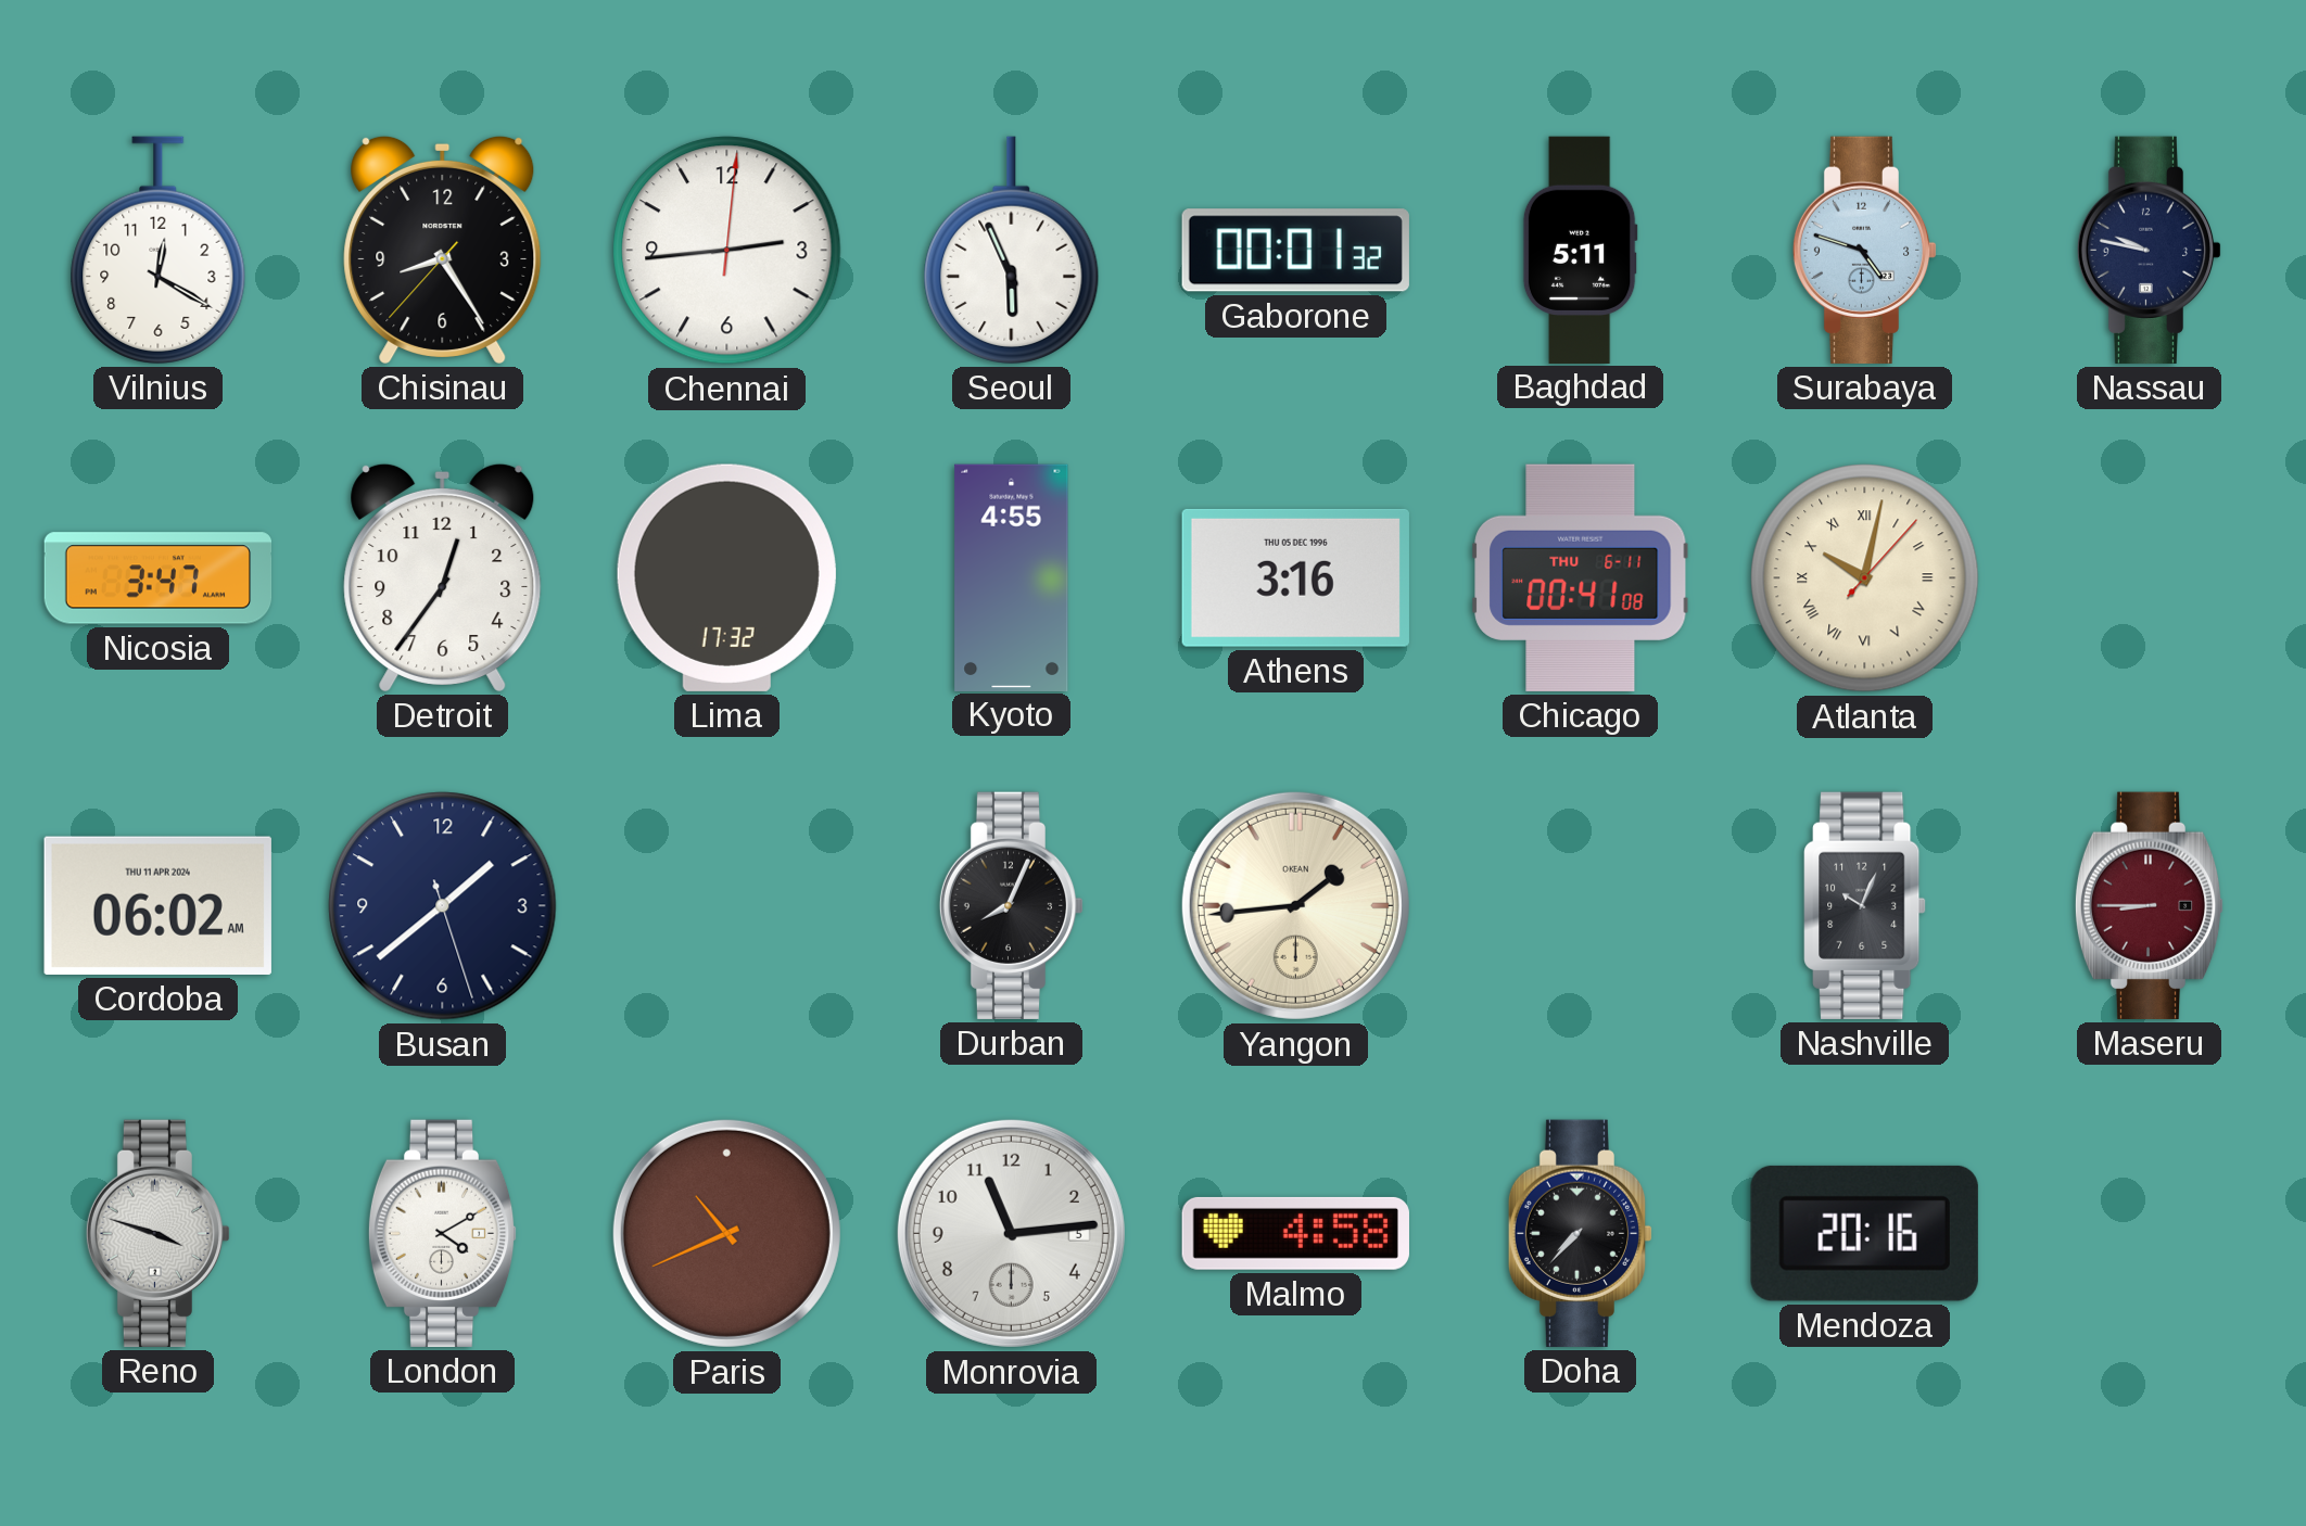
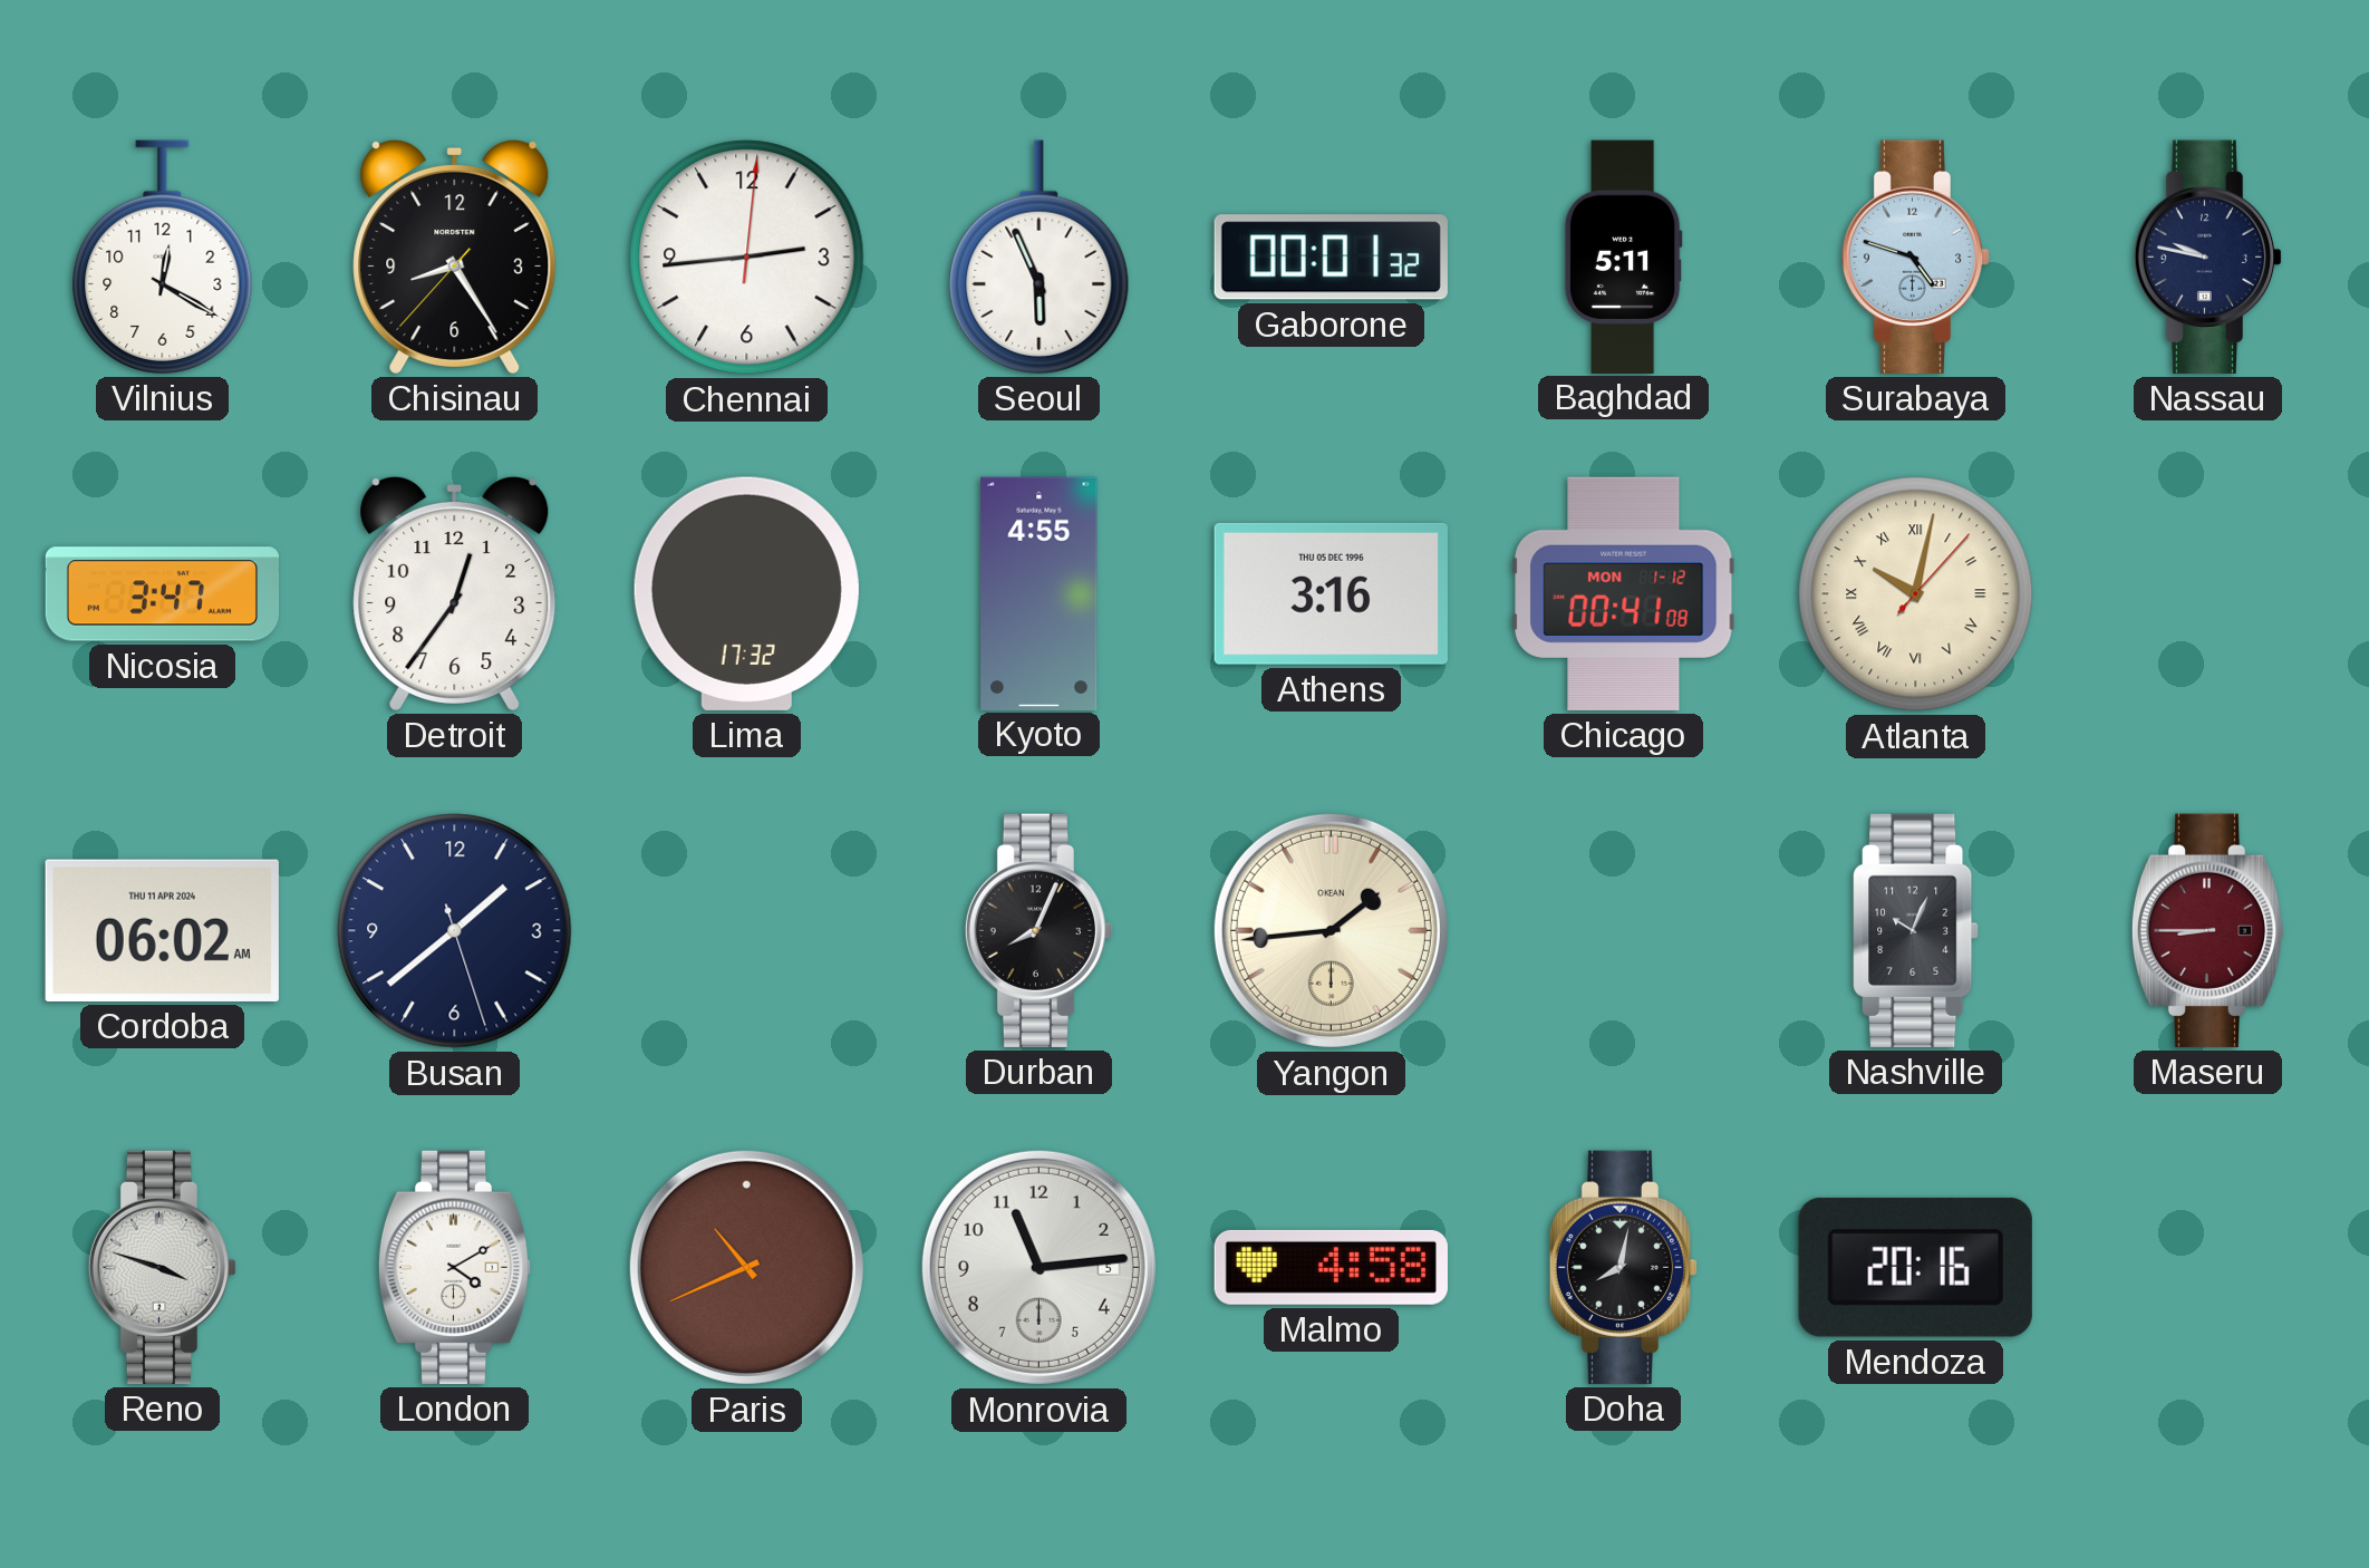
Chicago date: THU 6-11 -> MON 1-12 (1624, 593)
Doha: 7:37 -> 8:02 (1624, 1267)
